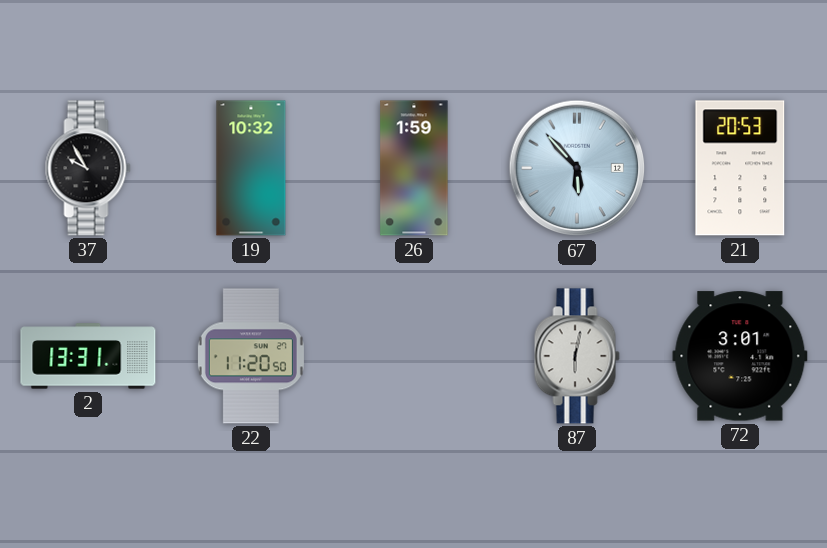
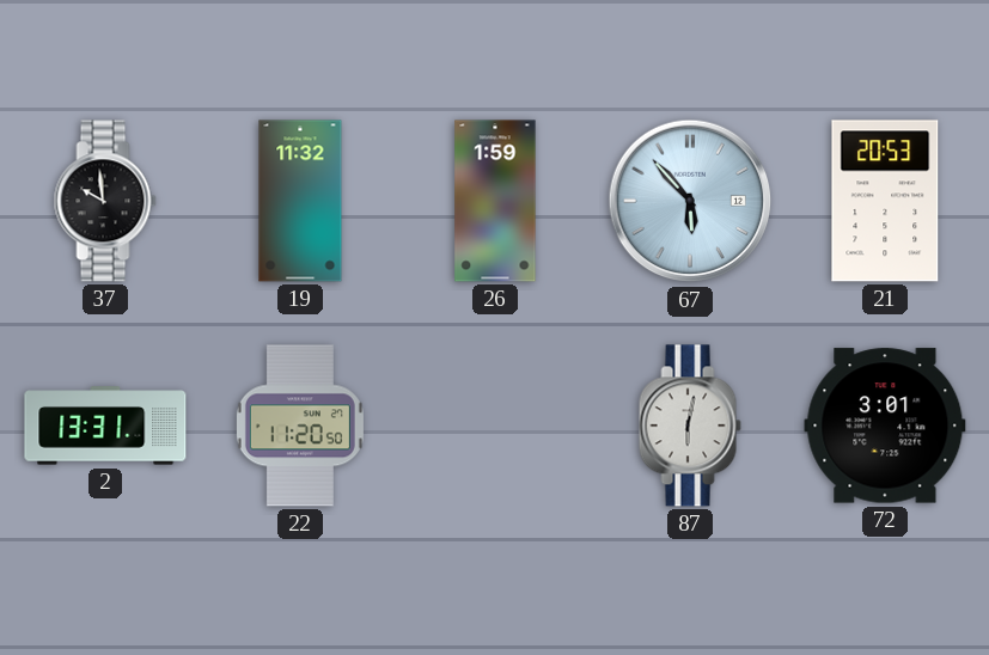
37: 9:55 -> 9:59 (105, 201)
19: 10:32 -> 11:32 (300, 201)
